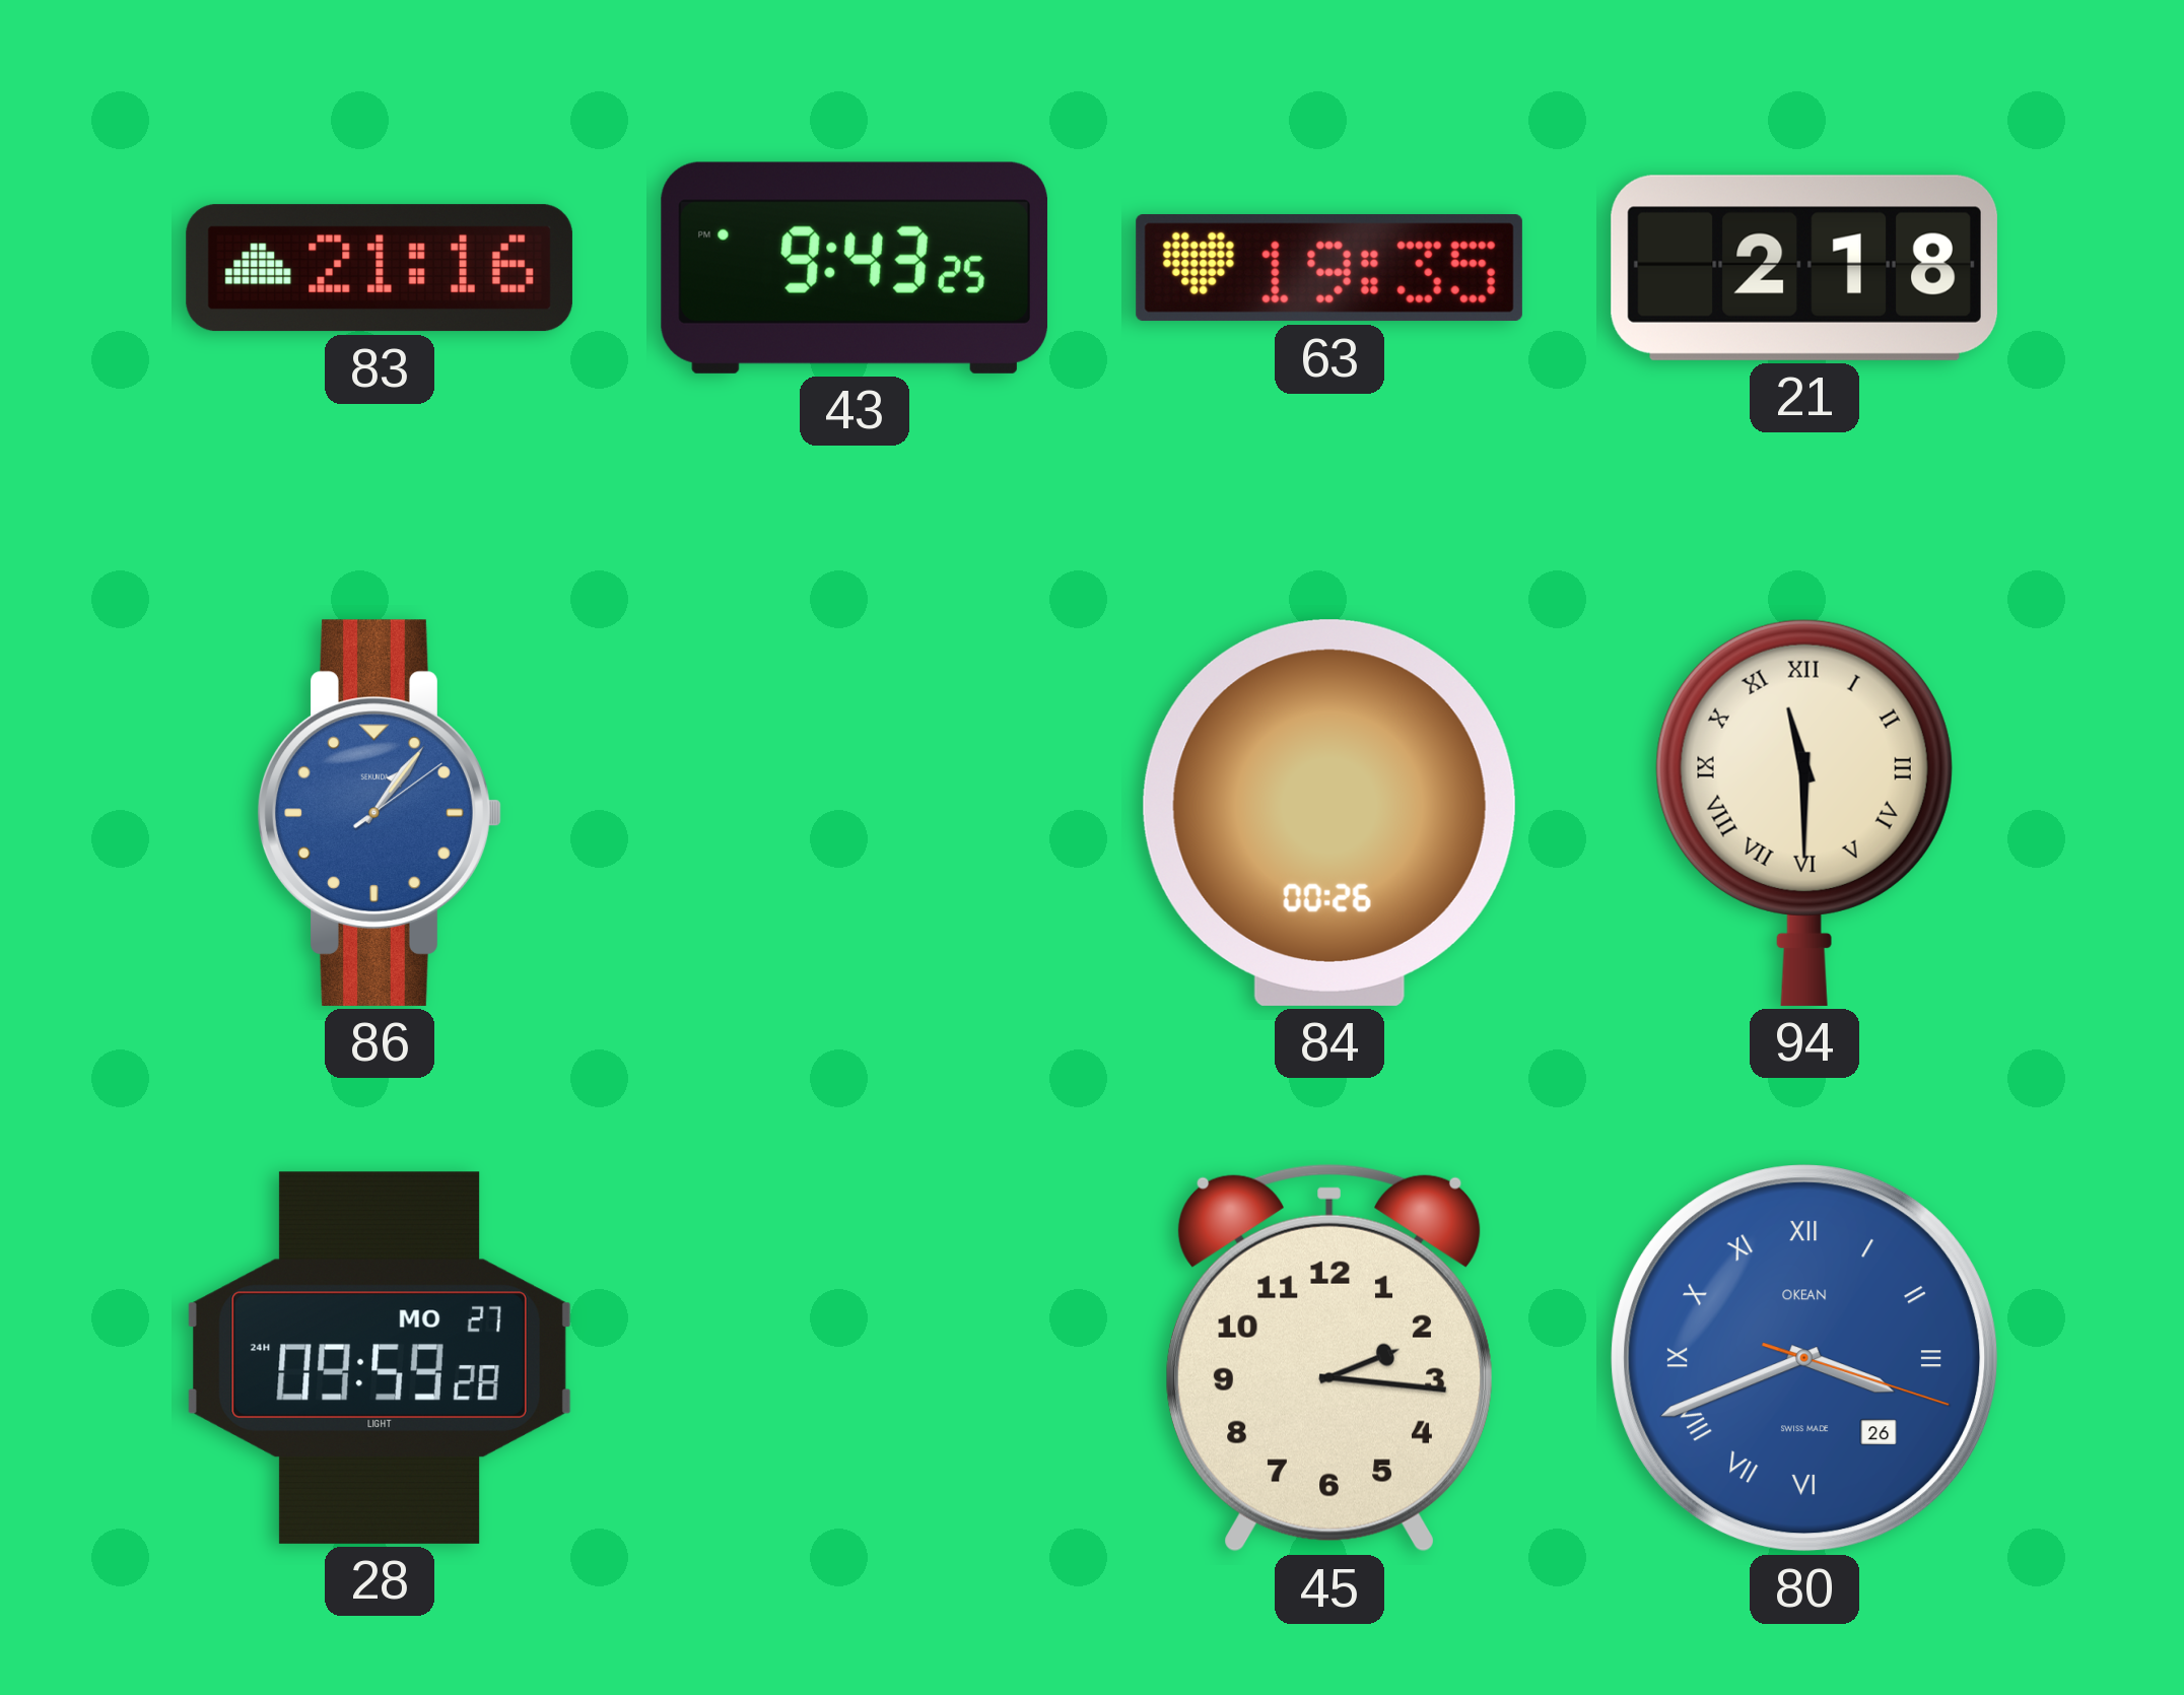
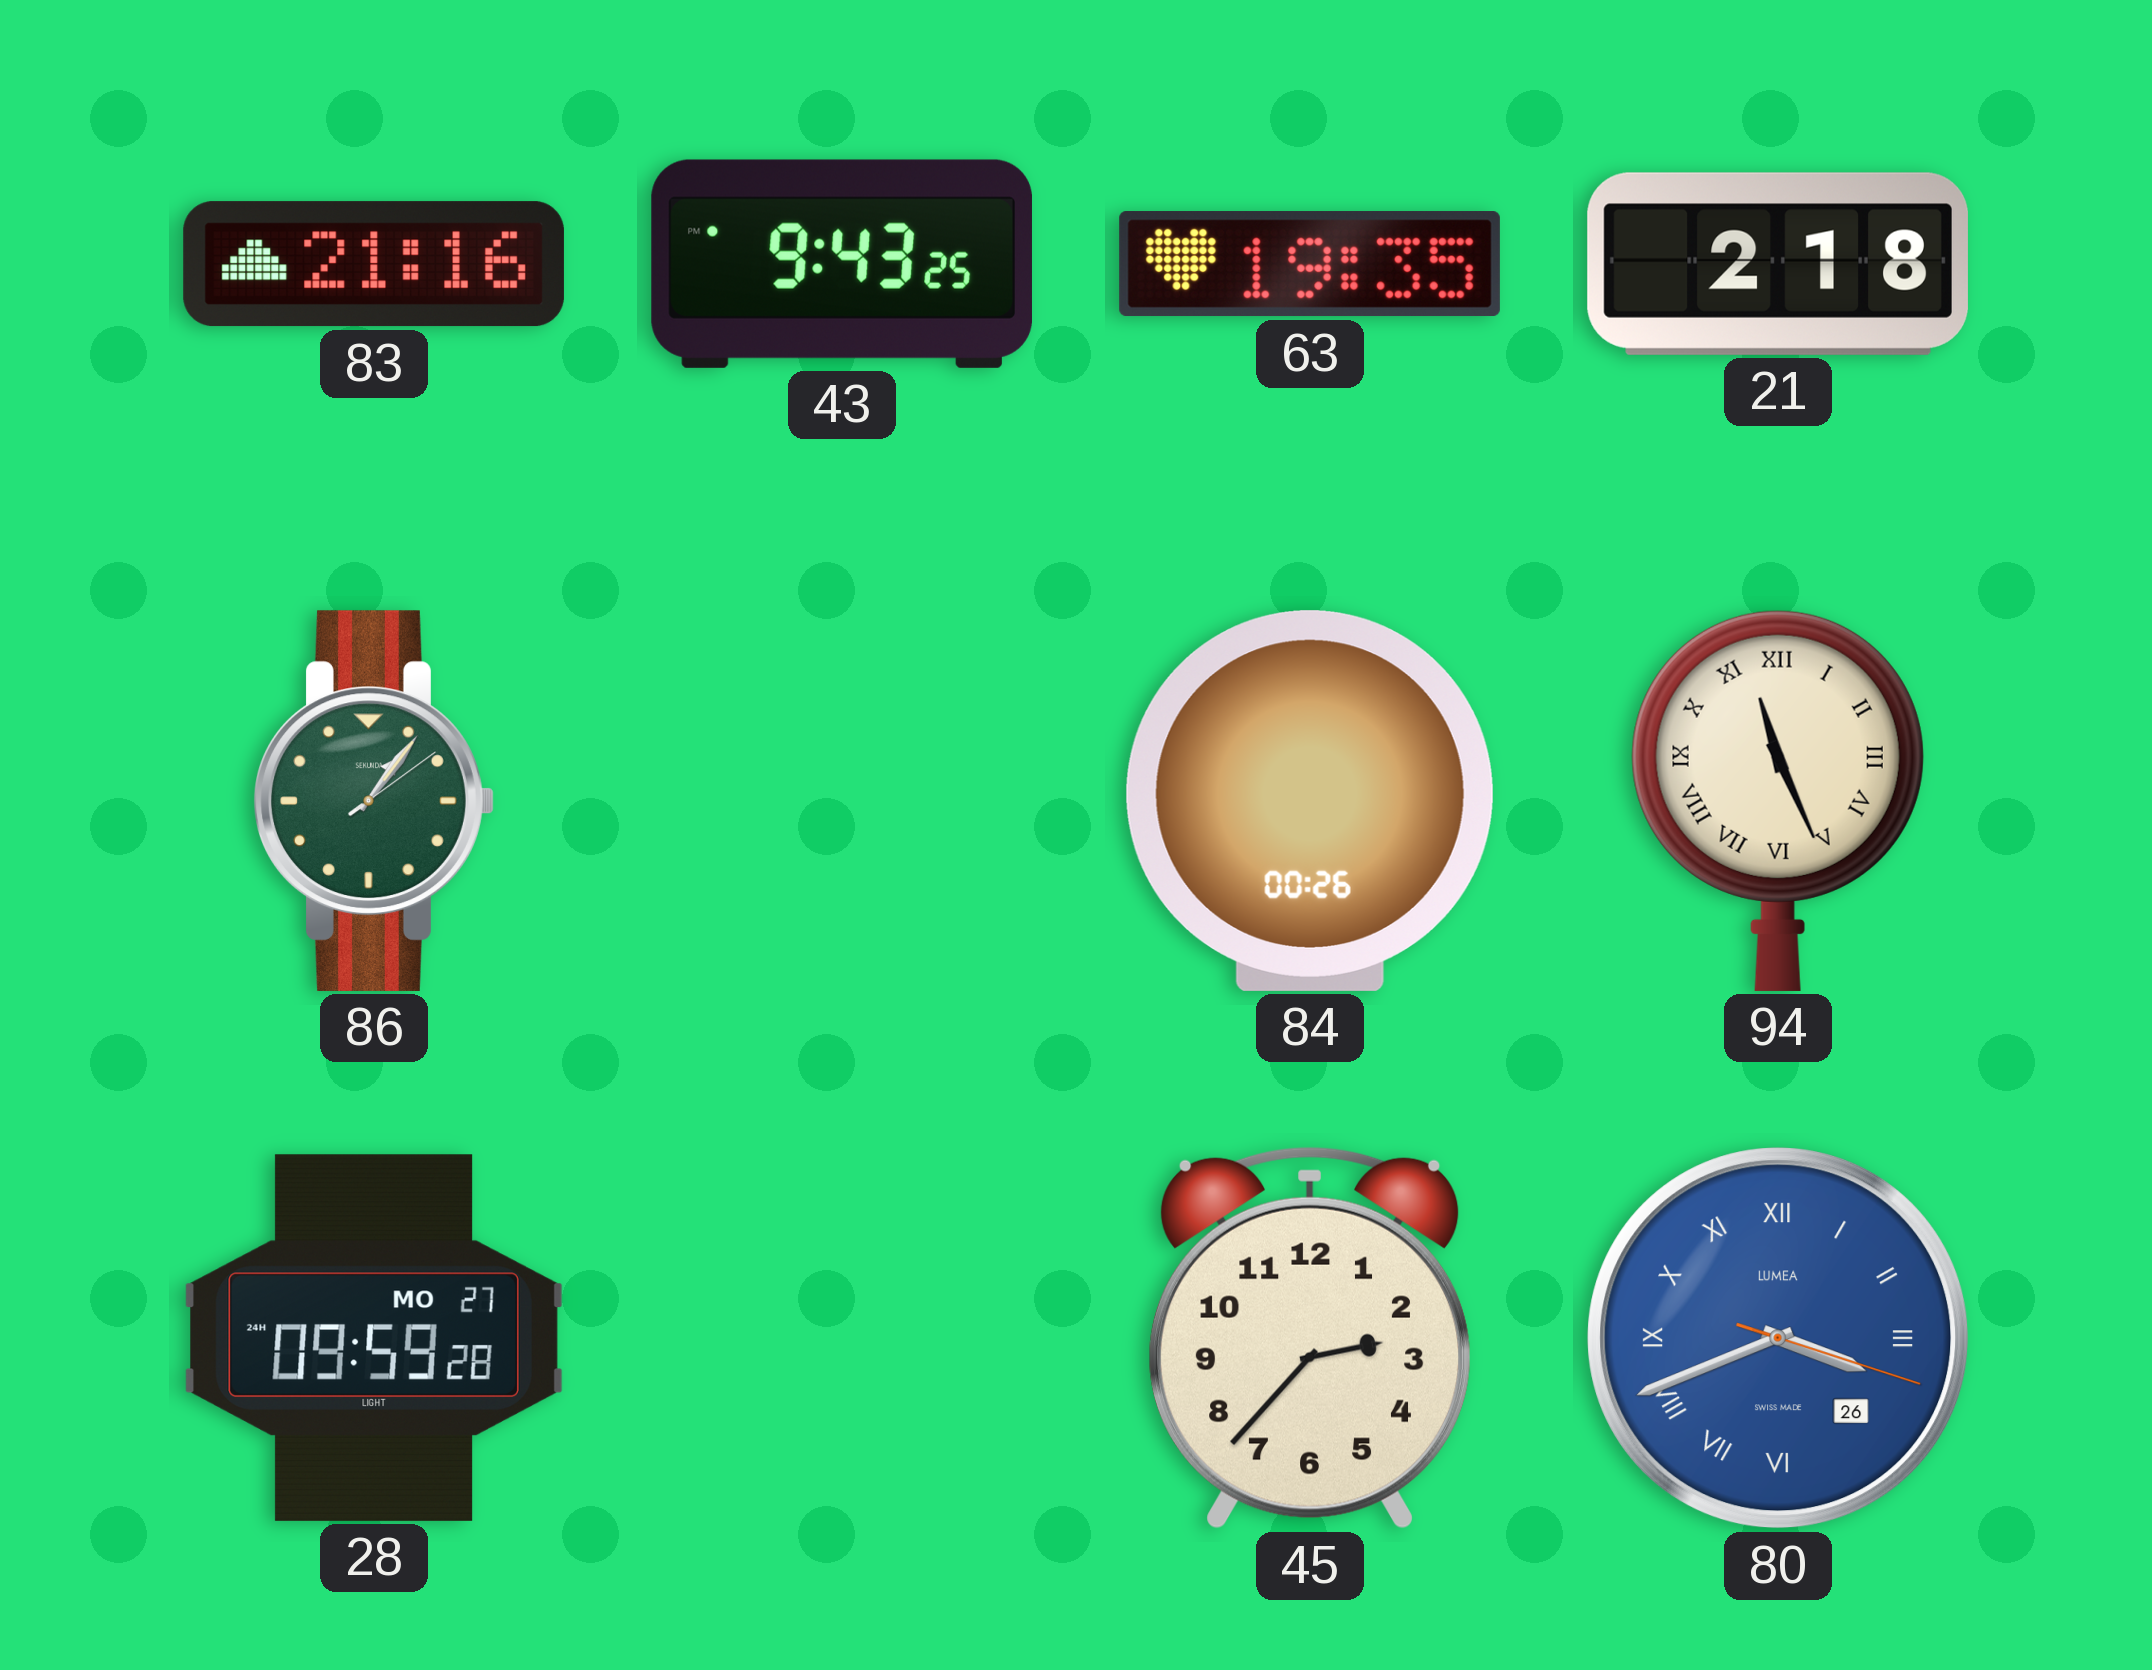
86 dial: blue -> green (374, 801)
94: 11:30 -> 11:26 (1778, 800)
45: 2:16 -> 2:37 (1310, 1338)
80 brand: OKEAN -> LUMEA (1778, 1338)
